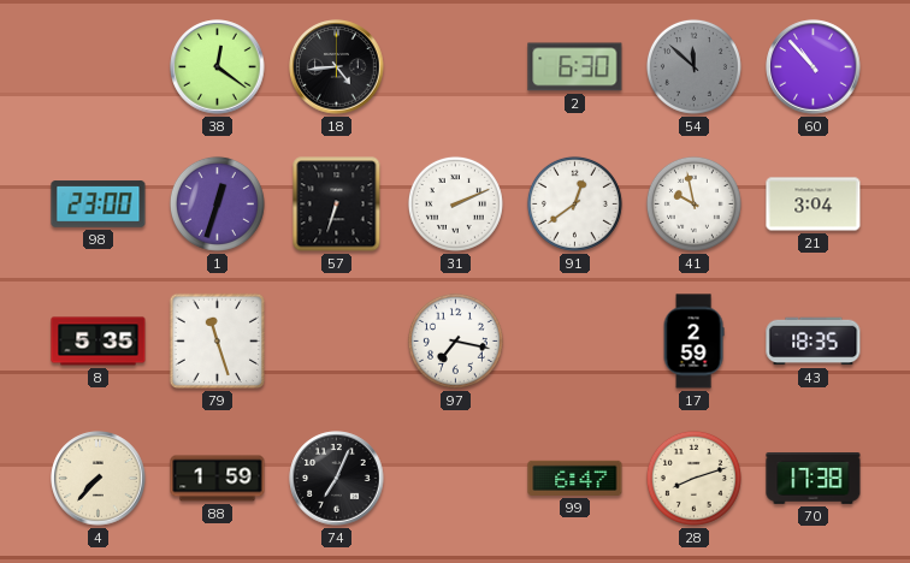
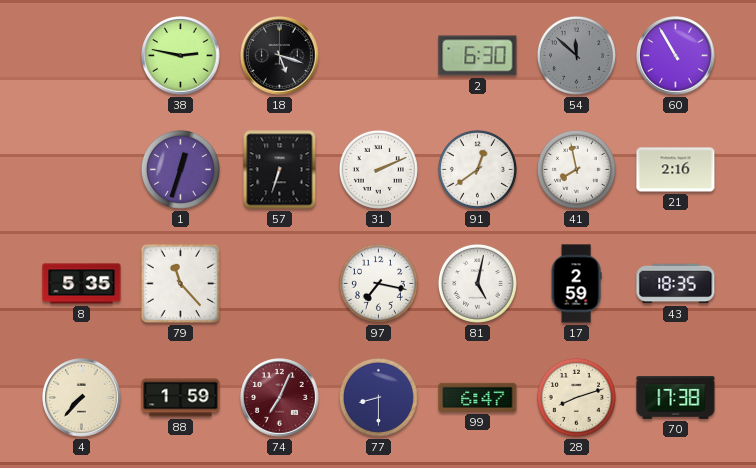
38: 12:21 -> 2:47 (181, 56)
18: 4:44 -> 5:18 (280, 56)
60: 10:53 -> 10:55 (676, 56)
98: 23:00 -> none (99, 205)
41: 9:58 -> 7:58 (576, 169)
21: 3:04 -> 2:16 (676, 170)
79: 11:27 -> 11:23 (180, 283)
81: none -> 5:02 (477, 283)
74 dial: black -> burgundy (280, 398)
77: none -> 8:30 (378, 397)
